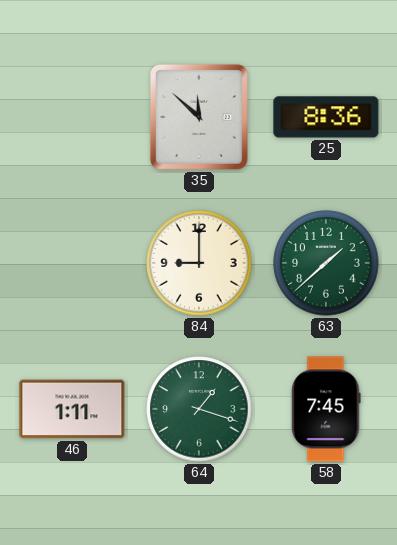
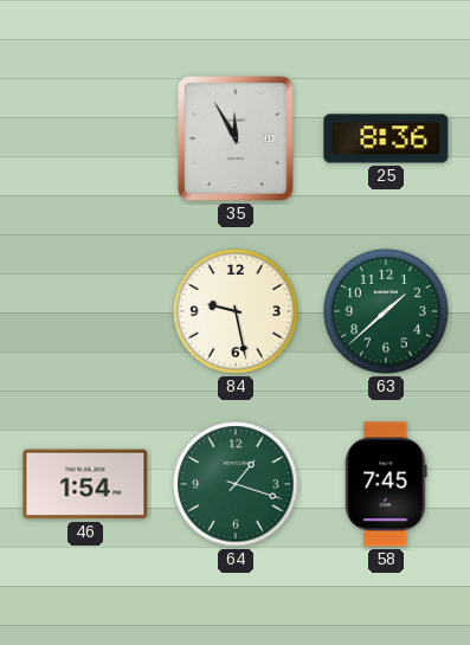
35: 11:52 -> 11:55 (236, 138)
84: 9:00 -> 9:28 (236, 311)
46: 1:11 -> 1:54 (85, 484)
